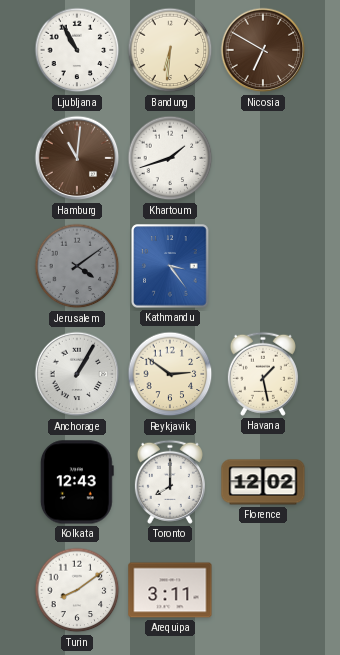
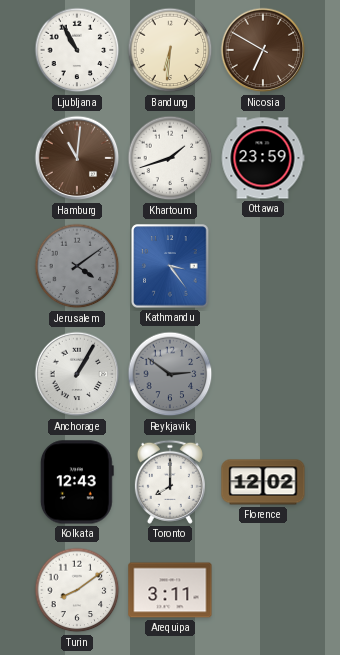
Ottawa: none -> 23:59 (263, 158)
Reykjavik dial: cream -> grey (170, 374)
Havana: 1:28 -> none (263, 374)
